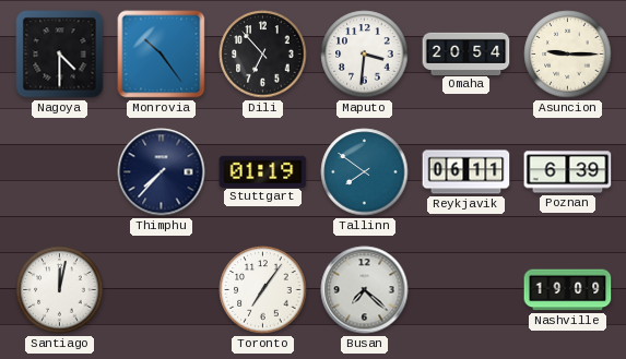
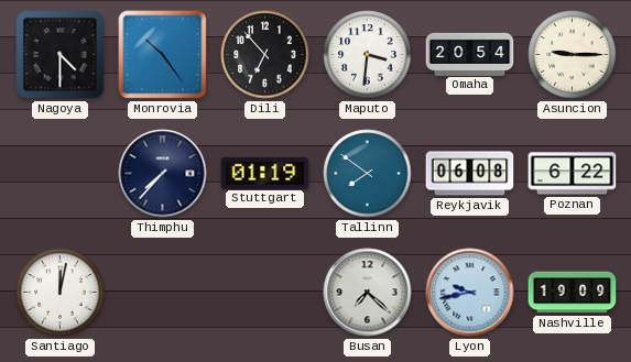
Reykjavik: 06:11 -> 06:08 (470, 174)
Poznan: 6:39 -> 6:22 (573, 174)
Toronto: 7:06 -> none (263, 290)
Lyon: none -> 9:43 (470, 293)
